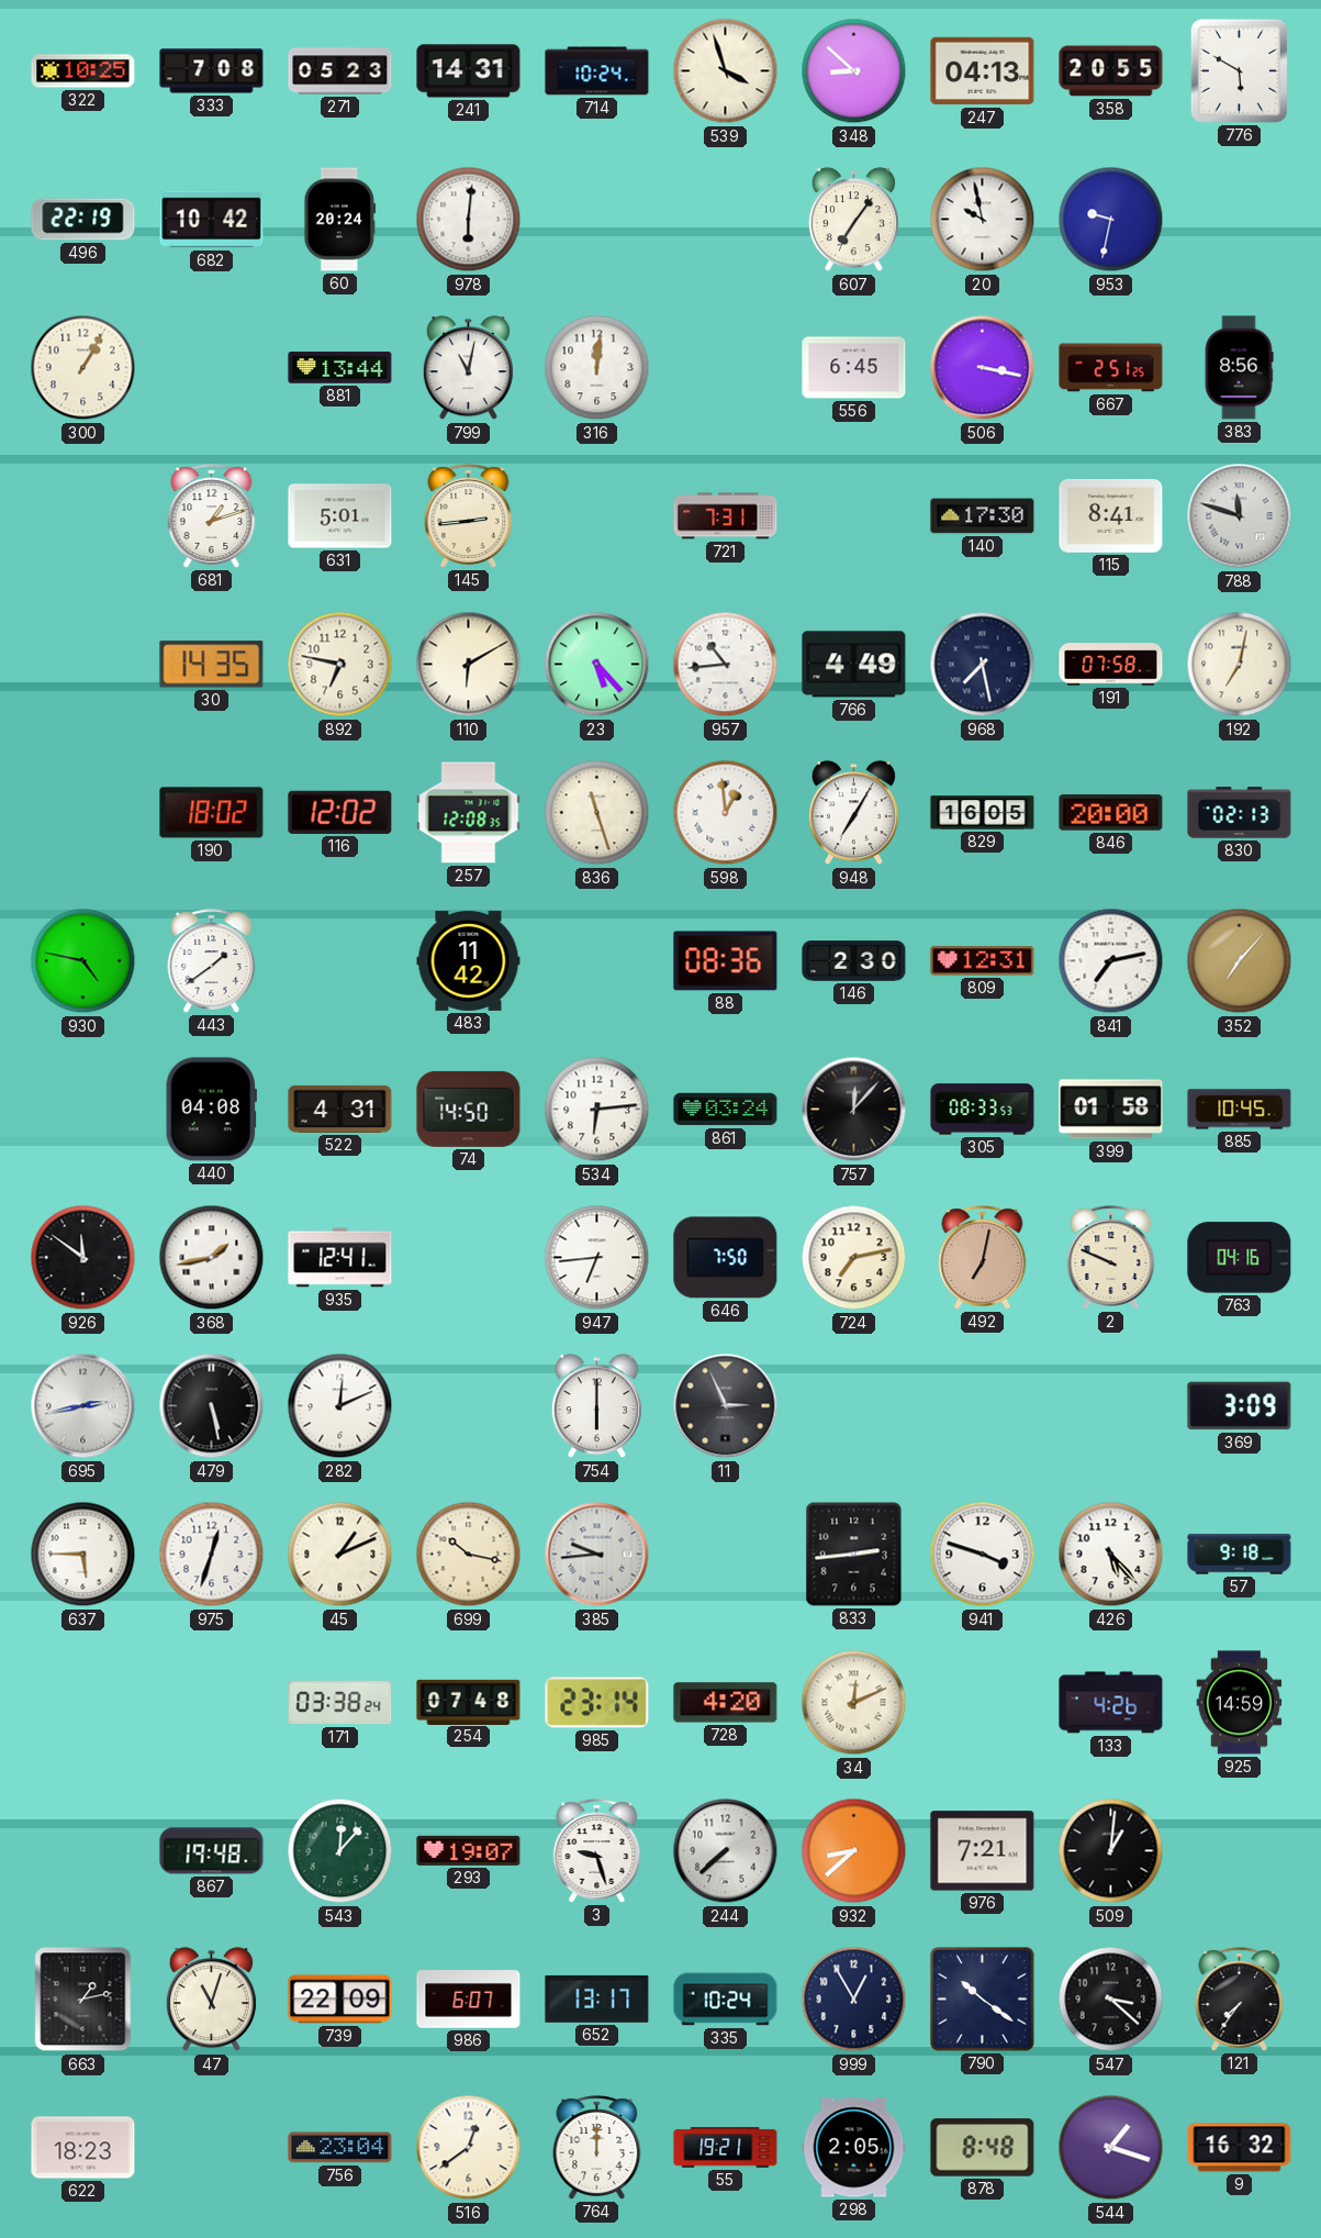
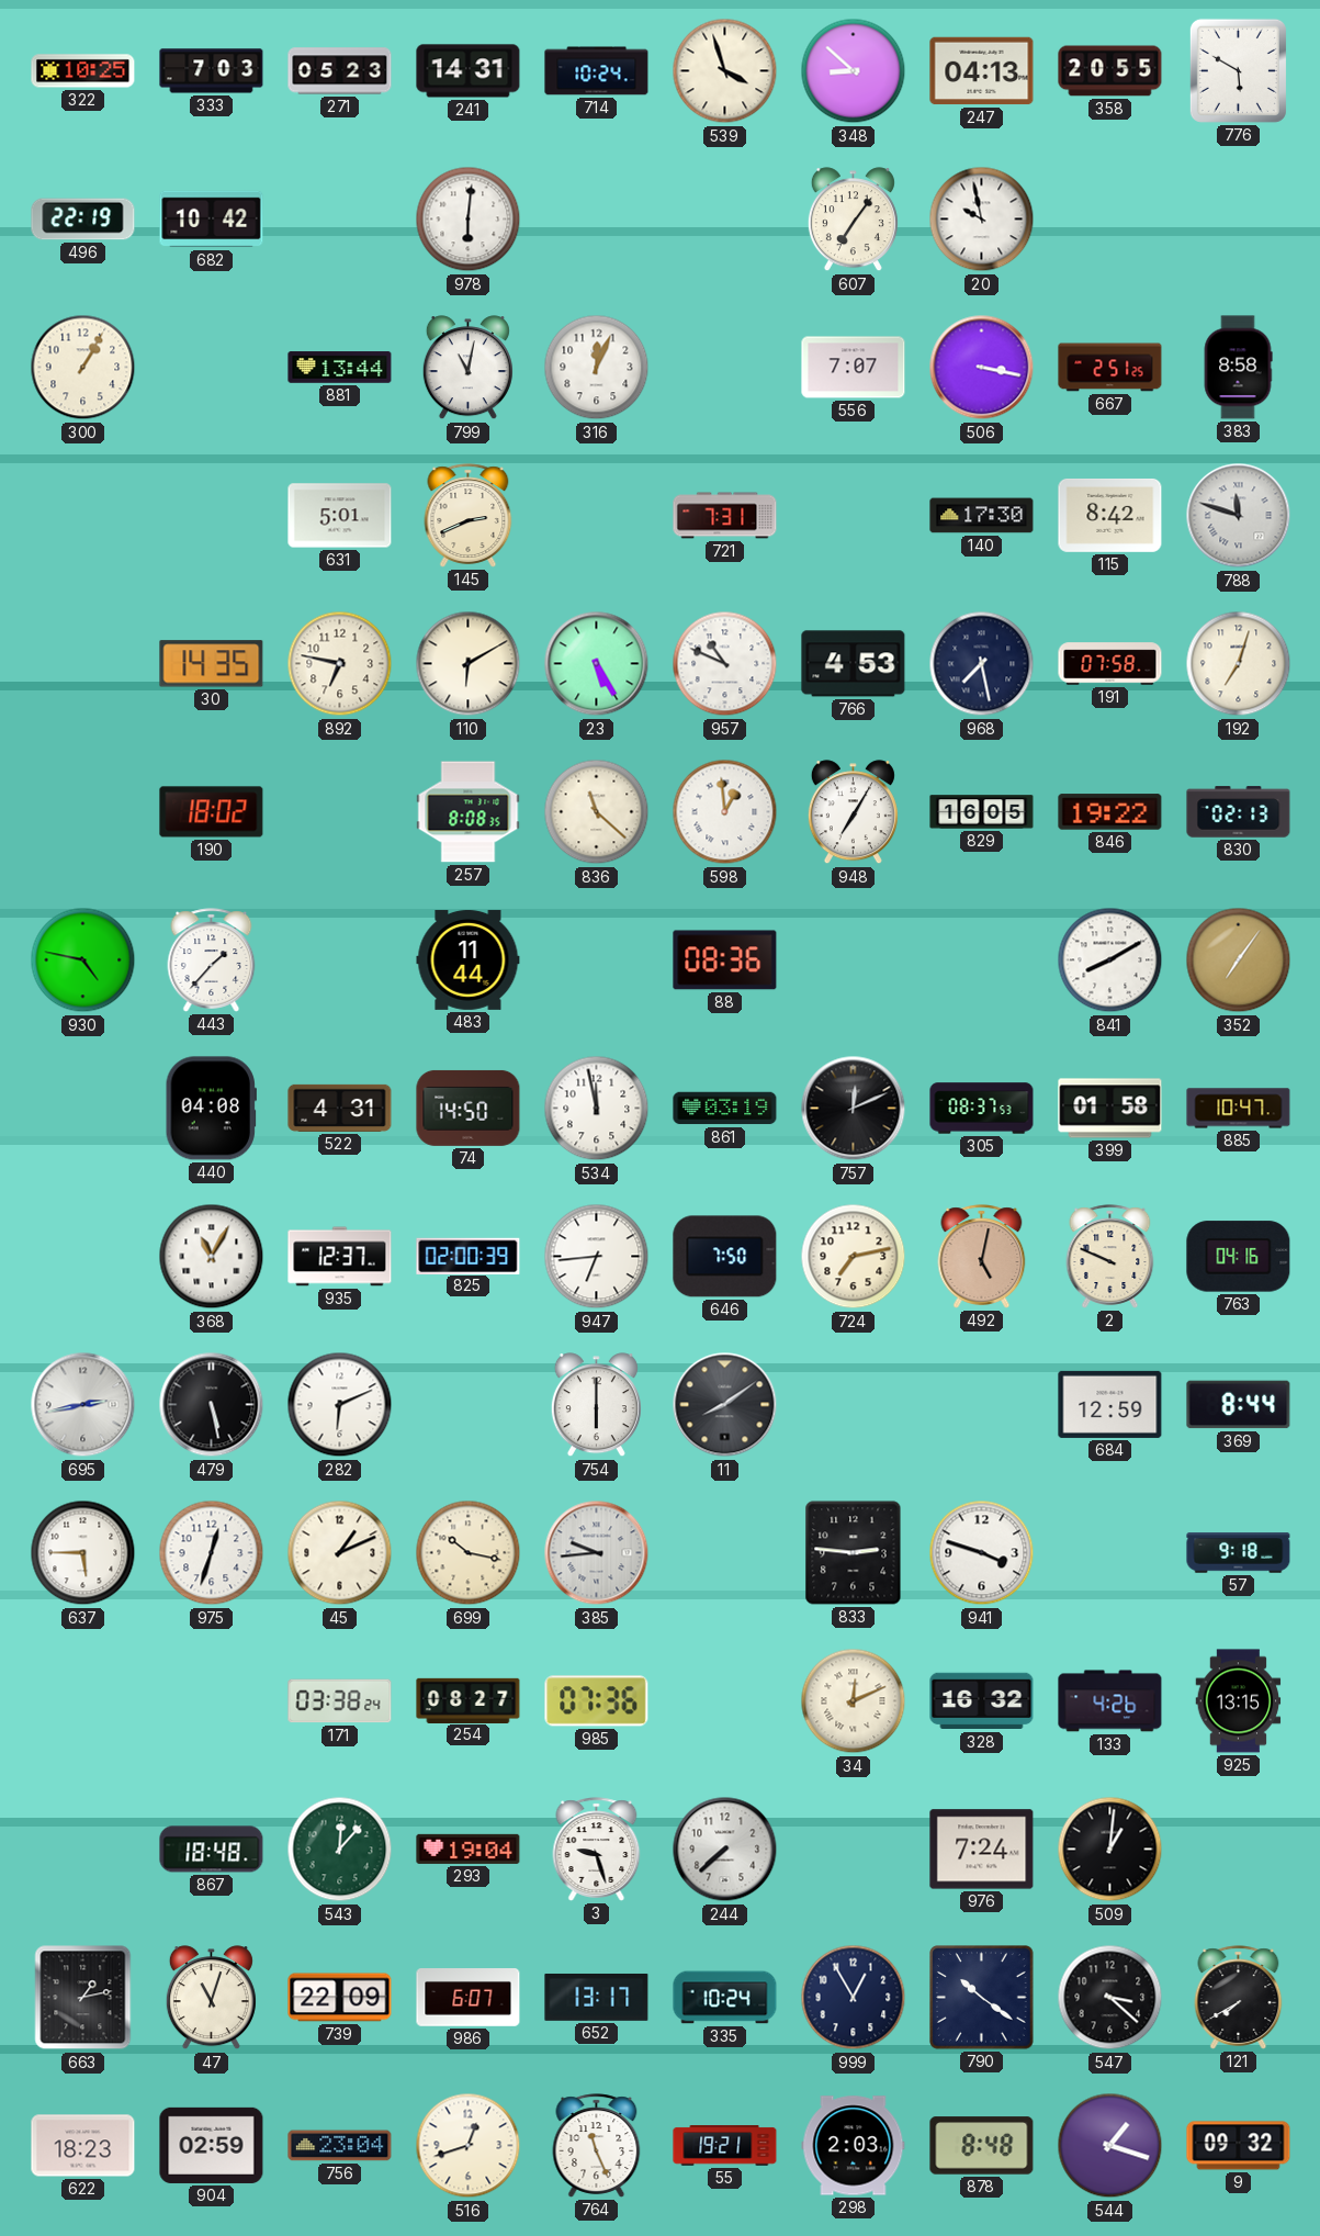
333: 7:08 -> 7:03 (212, 71)
60: 20:24 -> none (340, 220)
953: 9:32 -> none (1111, 220)
316: 12:01 -> 12:04 (597, 368)
556: 6:45 -> 7:07 (854, 368)
383: 8:56 -> 8:58 (1238, 368)
681: 1:12 -> none (212, 516)
145: 2:44 -> 2:41 (469, 516)
115: 8:41 -> 8:42 (1110, 515)
23: 5:23 -> 5:25 (597, 664)
957: 10:44 -> 10:49 (725, 664)
766: 4:49 -> 4:53 (854, 664)
192: 7:02 -> 7:03 (1239, 664)
116: 12:02 -> none (340, 812)
257: 12:08 -> 8:08 (469, 812)
836: 11:27 -> 11:22 (597, 812)
846: 20:00 -> 19:22 (1110, 812)
443: 1:39 -> 1:37 (212, 960)
483: 11:42 -> 11:44 (469, 959)
146: 2:30 -> none (854, 961)
809: 12:31 -> none (983, 961)
841: 7:13 -> 8:10 (1110, 960)
352: 7:07 -> 7:06 (1239, 960)
534: 6:14 -> 11:58 (597, 1109)
861: 03:24 -> 03:19 (725, 1109)
757: 12:07 -> 12:11 (854, 1109)
305: 08:33 -> 08:37 (982, 1109)
885: 10:45 -> 10:47 (1239, 1109)
926: 11:51 -> none (83, 1258)
368: 1:43 -> 11:05 (212, 1257)
935: 12:41 -> 12:37 (340, 1257)
825: none -> 02:00 (469, 1256)
492: 7:02 -> 5:02 (982, 1257)
282: 12:11 -> 6:11 (340, 1405)
11: 2:56 -> 8:09 (725, 1405)
684: none -> 12:59 (1110, 1404)
369: 3:09 -> 8:44 (1239, 1405)
833: 2:44 -> 2:46 (854, 1553)
426: 5:23 -> none (1111, 1555)
254: 07:48 -> 08:27 (469, 1700)
985: 23:14 -> 07:36 (597, 1701)
728: 4:20 -> none (726, 1703)
328: none -> 16:32 (982, 1701)
925: 14:59 -> 13:15 (1239, 1701)
867: 19:48 -> 18:48 (212, 1850)
293: 19:07 -> 19:04 (469, 1849)
932: 8:38 -> none (854, 1851)
976: 7:21 -> 7:24 (982, 1850)
121: 7:36 -> 7:40 (1239, 1998)
904: none -> 02:59 (212, 2145)
516: 12:39 -> 12:42 (469, 2146)
764: 12:00 -> 11:26 (597, 2146)
298: 2:05 -> 2:03 (854, 2146)
9: 16:32 -> 09:32 (1239, 2146)
